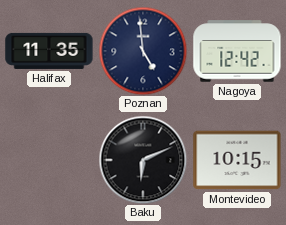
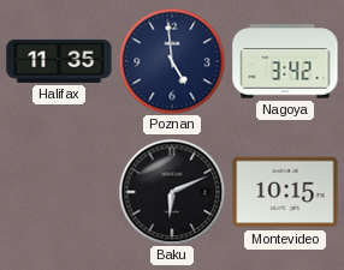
Nagoya: 12:42 -> 3:42 (285, 61)
